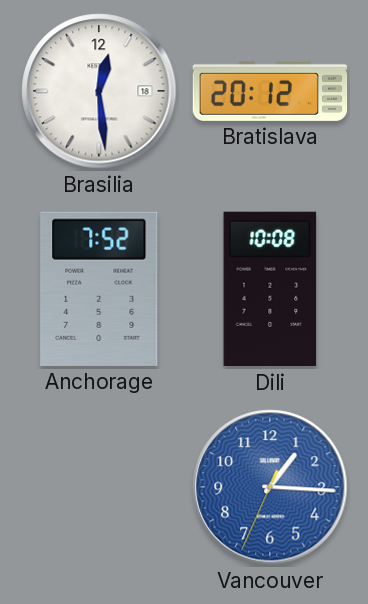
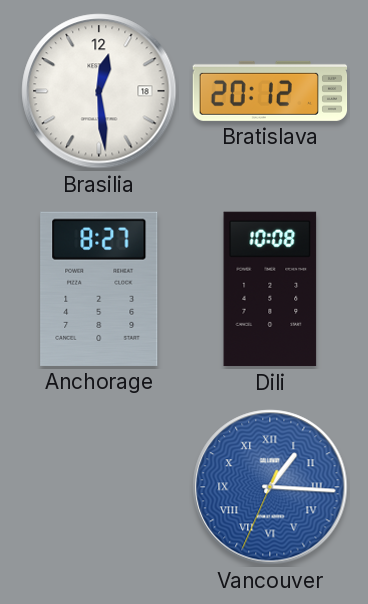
Anchorage: 7:52 -> 8:27 (99, 289)
Vancouver numerals: Arabic -> Roman (270, 487)
